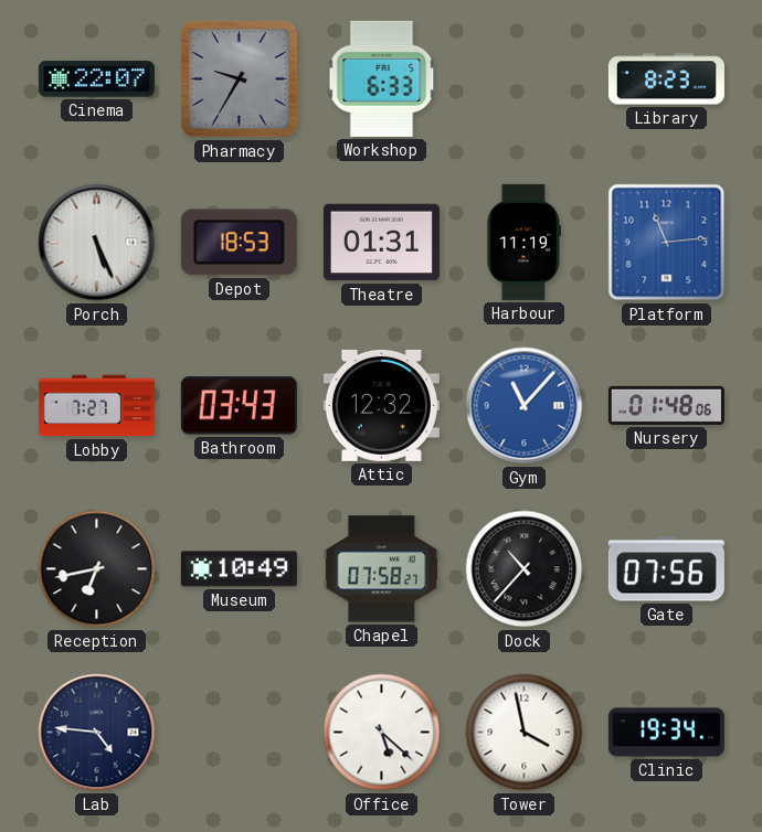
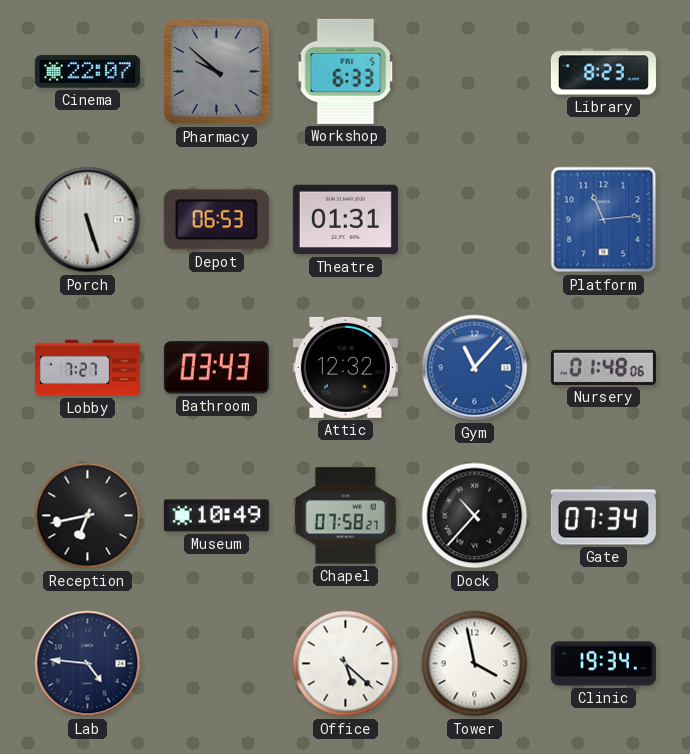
Pharmacy: 9:35 -> 9:52 (217, 72)
Porch: 5:26 -> 5:27 (88, 220)
Depot: 18:53 -> 06:53 (216, 220)
Harbour: 11:19 -> none (523, 242)
Gate: 07:56 -> 07:34 (603, 516)
